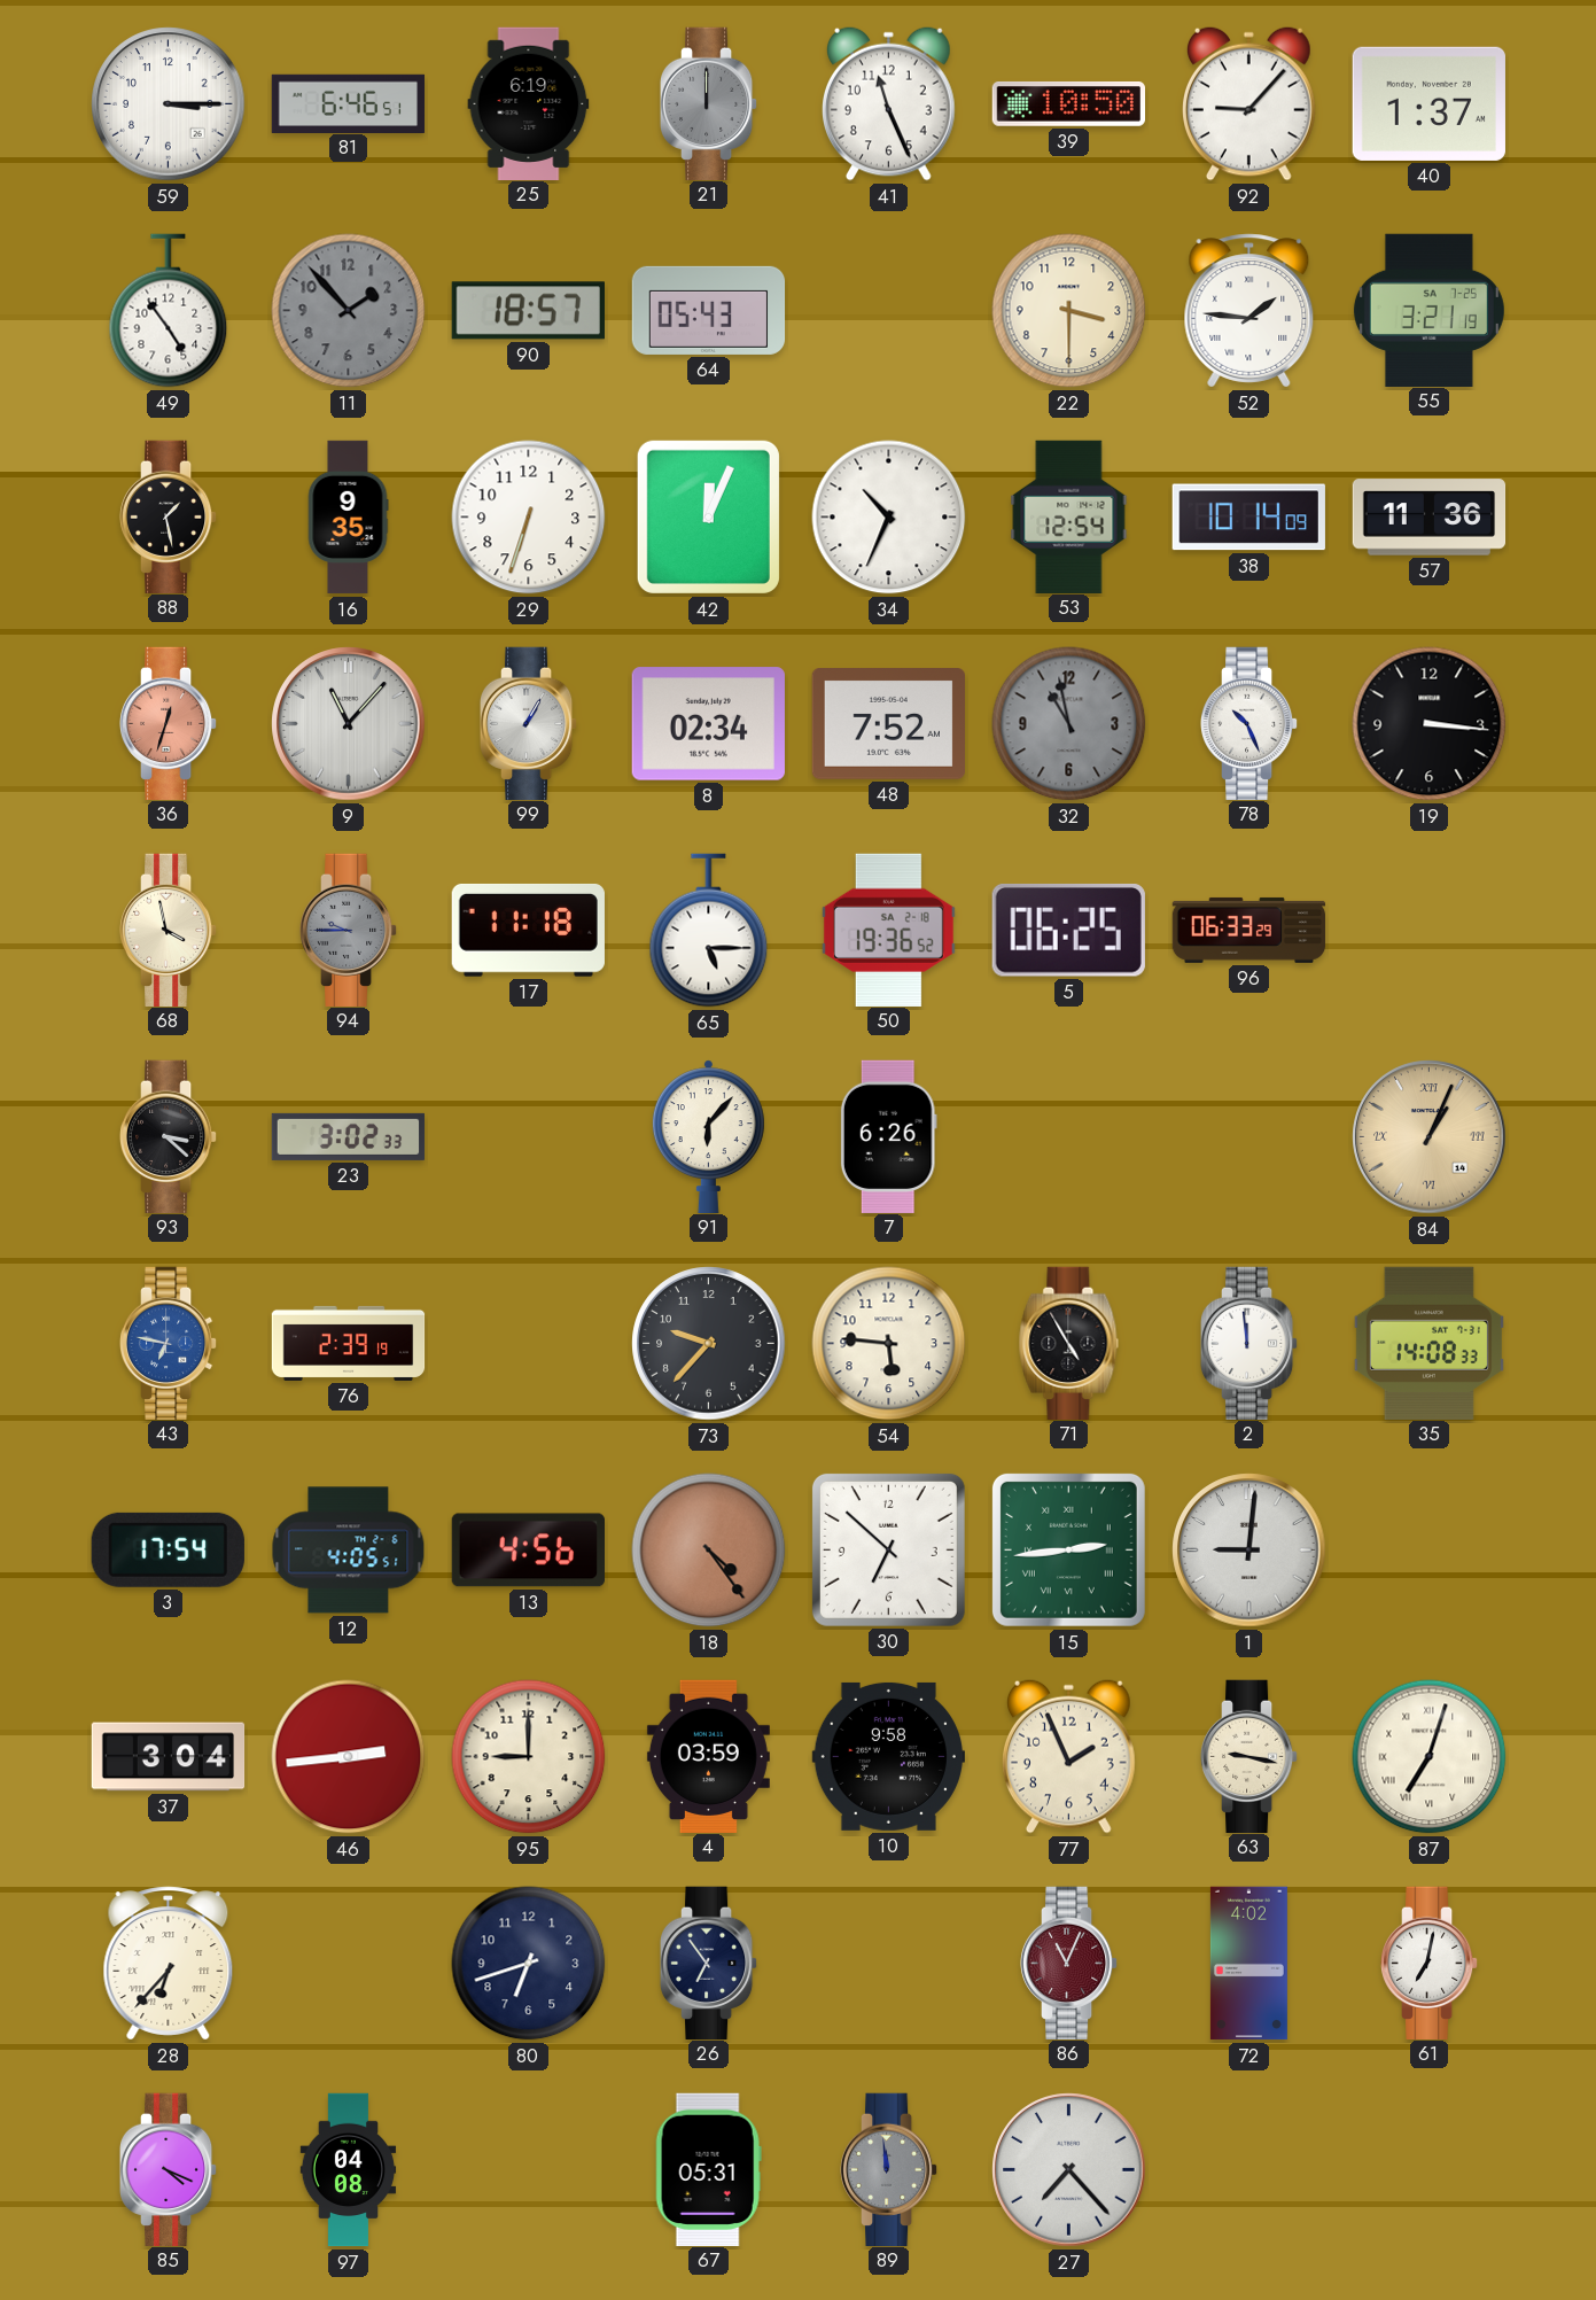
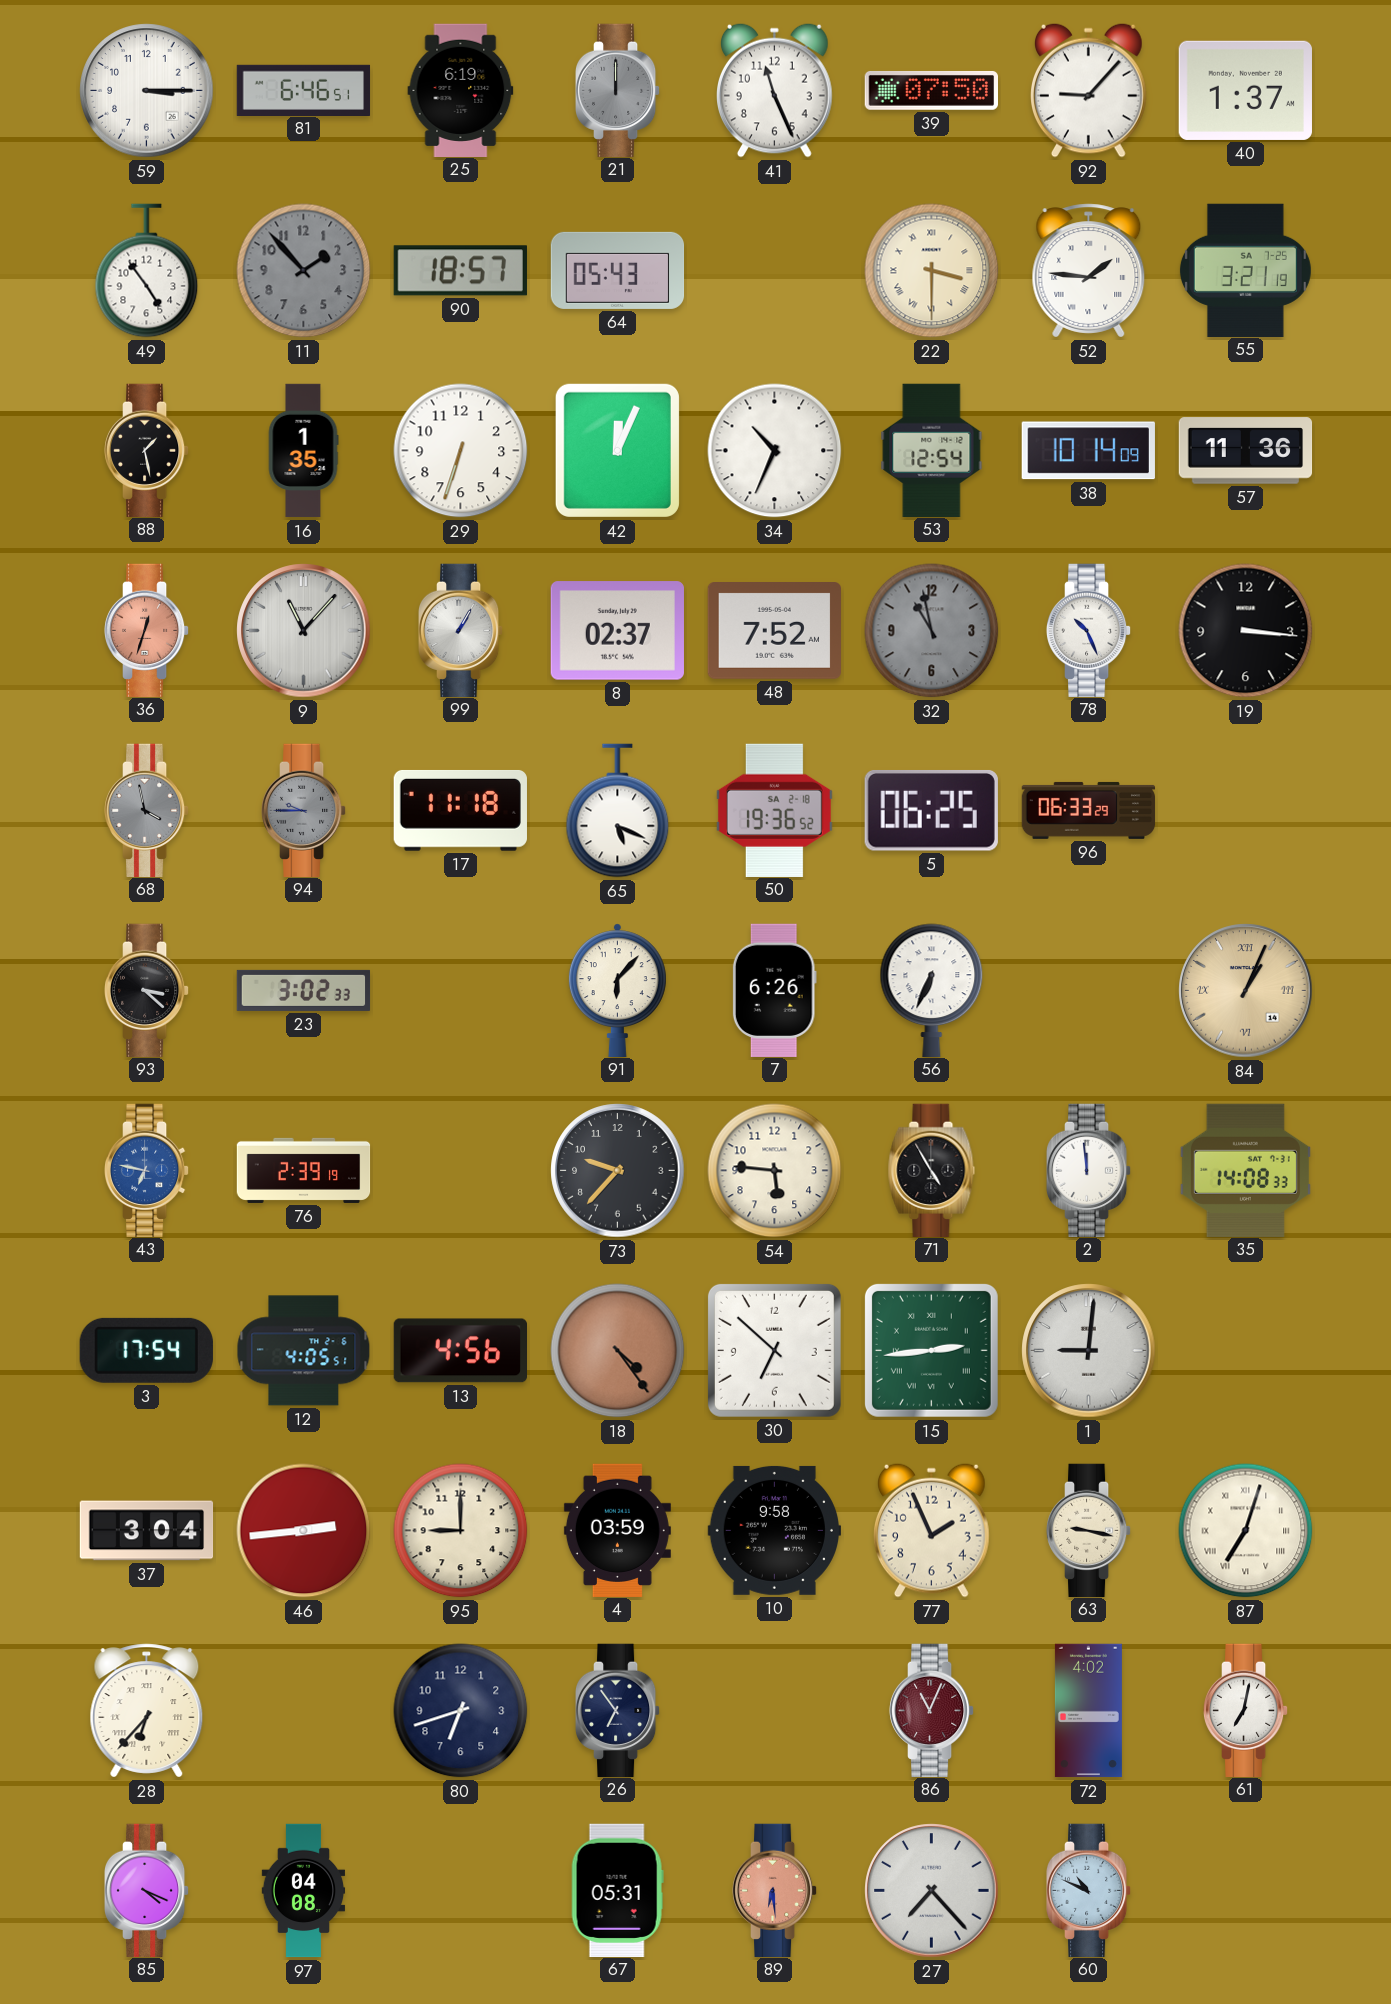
39: 10:50 -> 07:50 (931, 90)
22 numerals: Arabic -> Roman (932, 271)
16: 9:35 -> 1:35 (303, 451)
8: 02:34 -> 02:37 (617, 631)
68 dial: cream -> grey (147, 810)
65: 5:15 -> 5:19 (618, 811)
56: none -> 6:34 (932, 990)
89: 11:59 -> 6:29 (775, 1890)
89 dial: grey -> salmon (775, 1890)
60: none -> 10:49 (1089, 1890)
